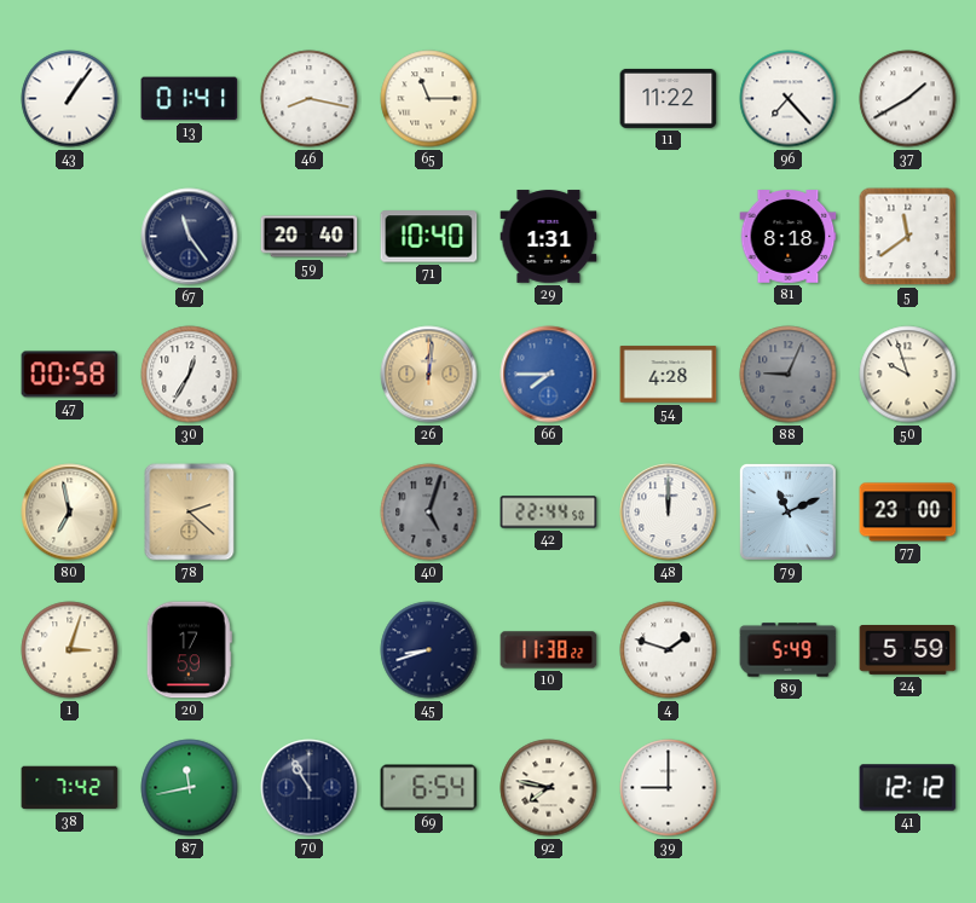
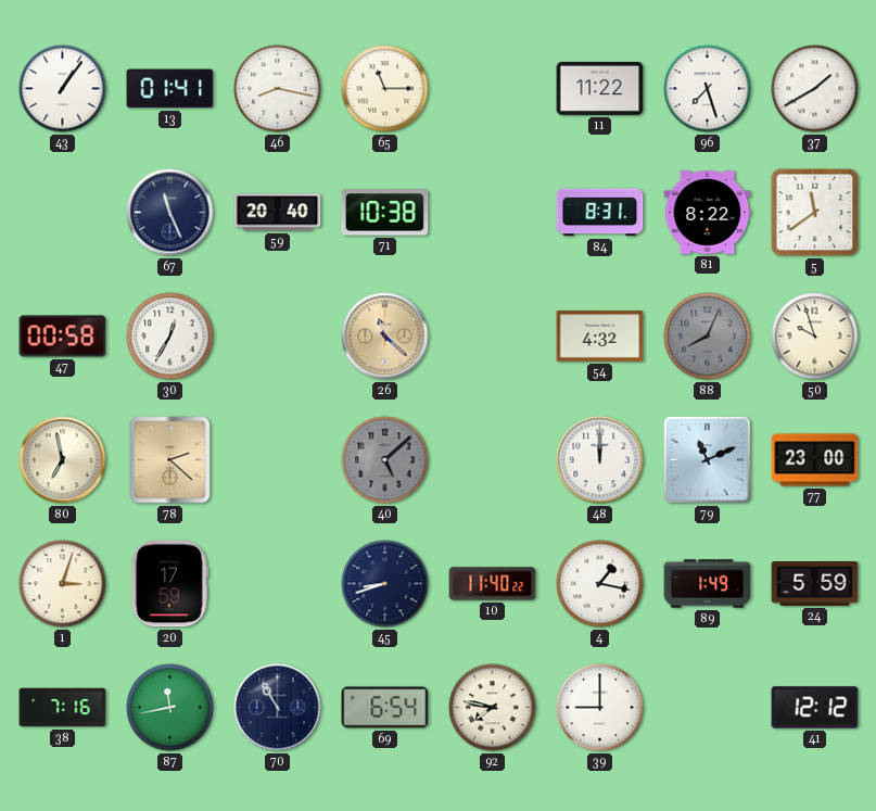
96: 7:23 -> 7:27 (708, 89)
67: 11:24 -> 11:26 (170, 213)
71: 10:40 -> 10:38 (385, 213)
29: 1:31 -> none (549, 237)
84: none -> 8:31 (600, 213)
81: 8:18 -> 8:22 (708, 213)
26: 12:01 -> 11:22 (385, 337)
66: 7:45 -> none (549, 375)
54: 4:28 -> 4:32 (600, 337)
88: 9:04 -> 8:04 (708, 337)
40: 5:03 -> 5:08 (385, 460)
42: 22:44 -> none (549, 513)
10: 11:38 -> 11:40 (493, 584)
4: 1:48 -> 1:17 (600, 584)
89: 5:49 -> 1:49 (708, 584)
38: 7:42 -> 7:16 (63, 708)
